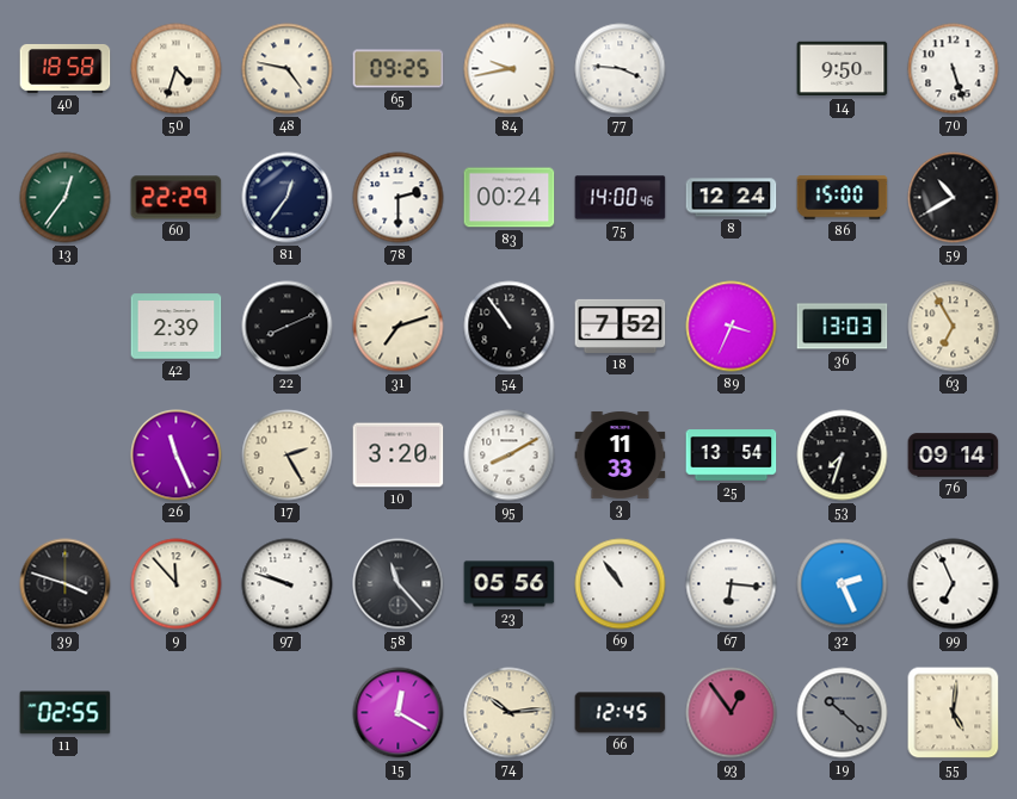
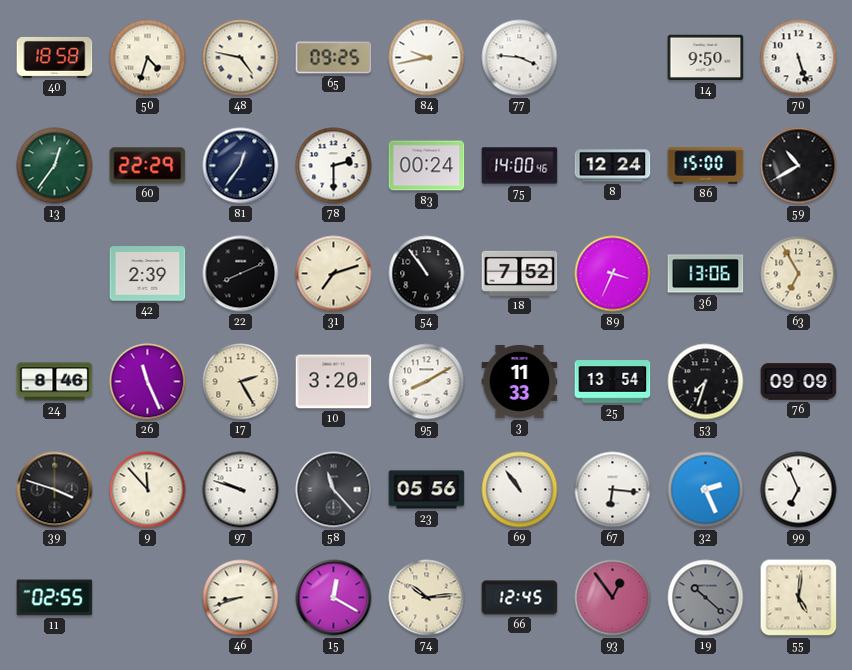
36: 13:03 -> 13:06 (706, 274)
24: none -> 8:46 (55, 382)
76: 09:14 -> 09:09 (799, 382)
46: none -> 8:42 (241, 598)
